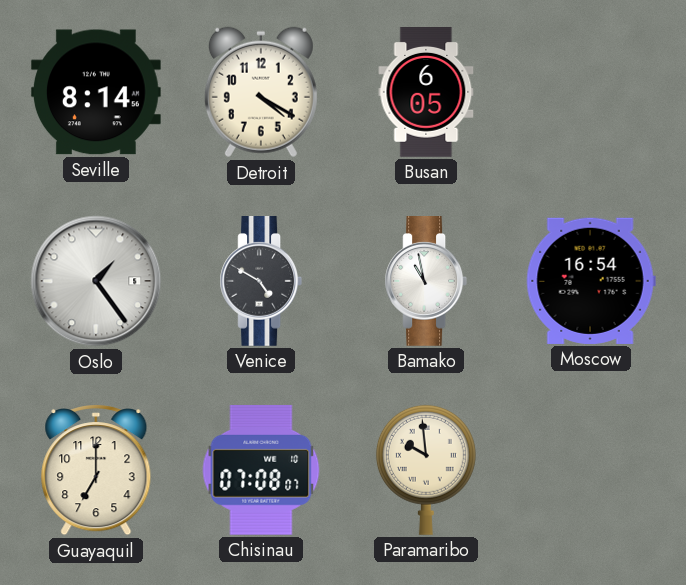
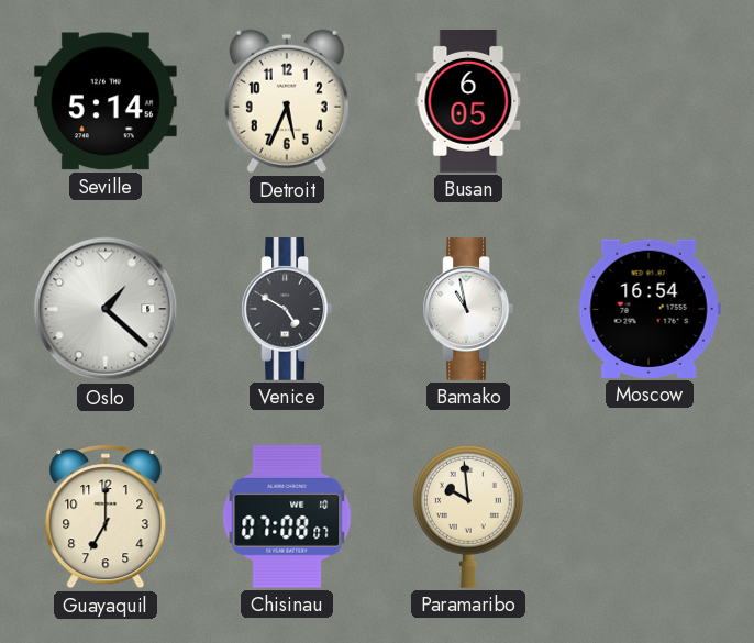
Seville: 8:14 -> 5:14 (106, 101)
Detroit: 4:20 -> 5:34 (287, 101)
Oslo: 1:24 -> 1:22 (106, 309)
